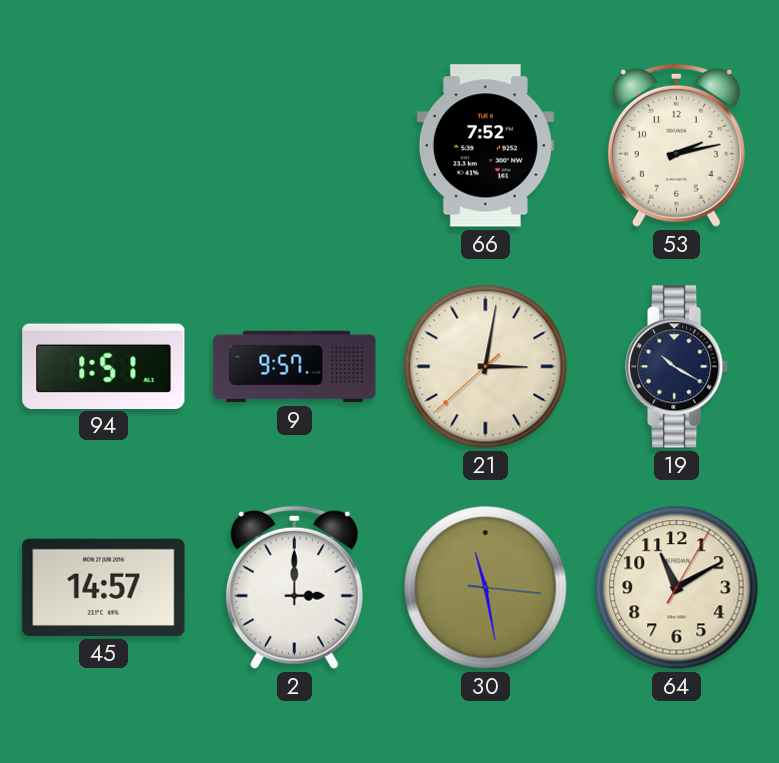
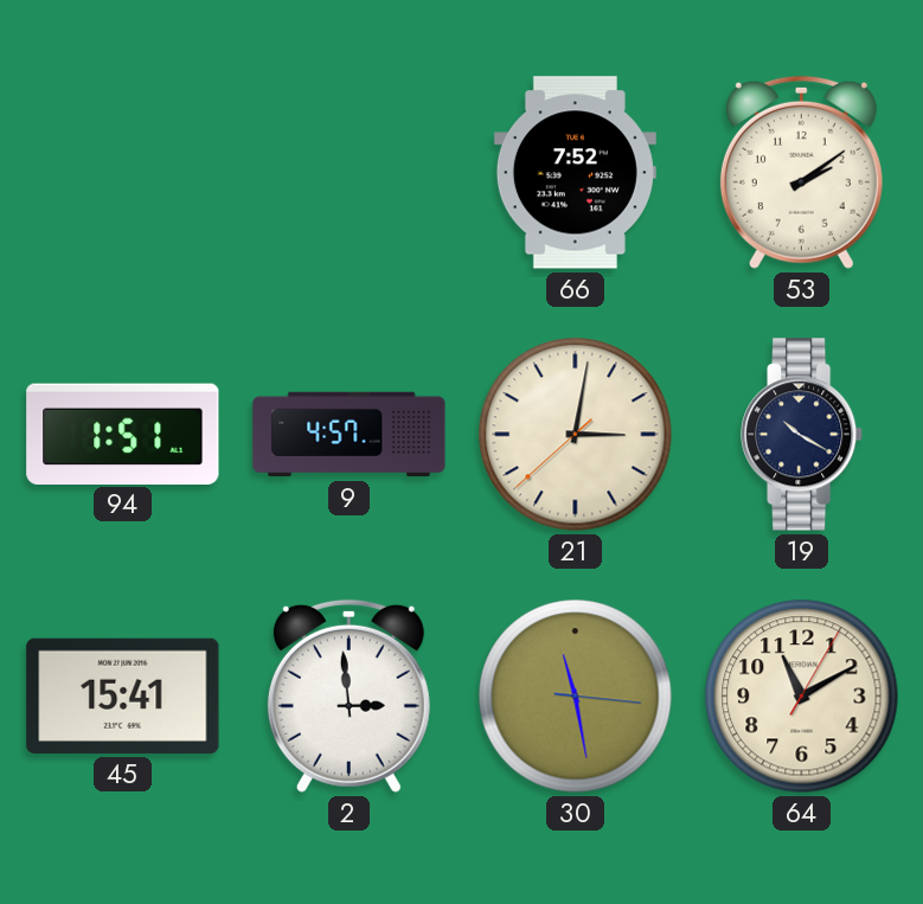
53: 2:13 -> 2:09 (801, 172)
9: 9:57 -> 4:57 (350, 435)
45: 14:57 -> 15:41 (123, 695)
2: 3:00 -> 2:59 (348, 695)
